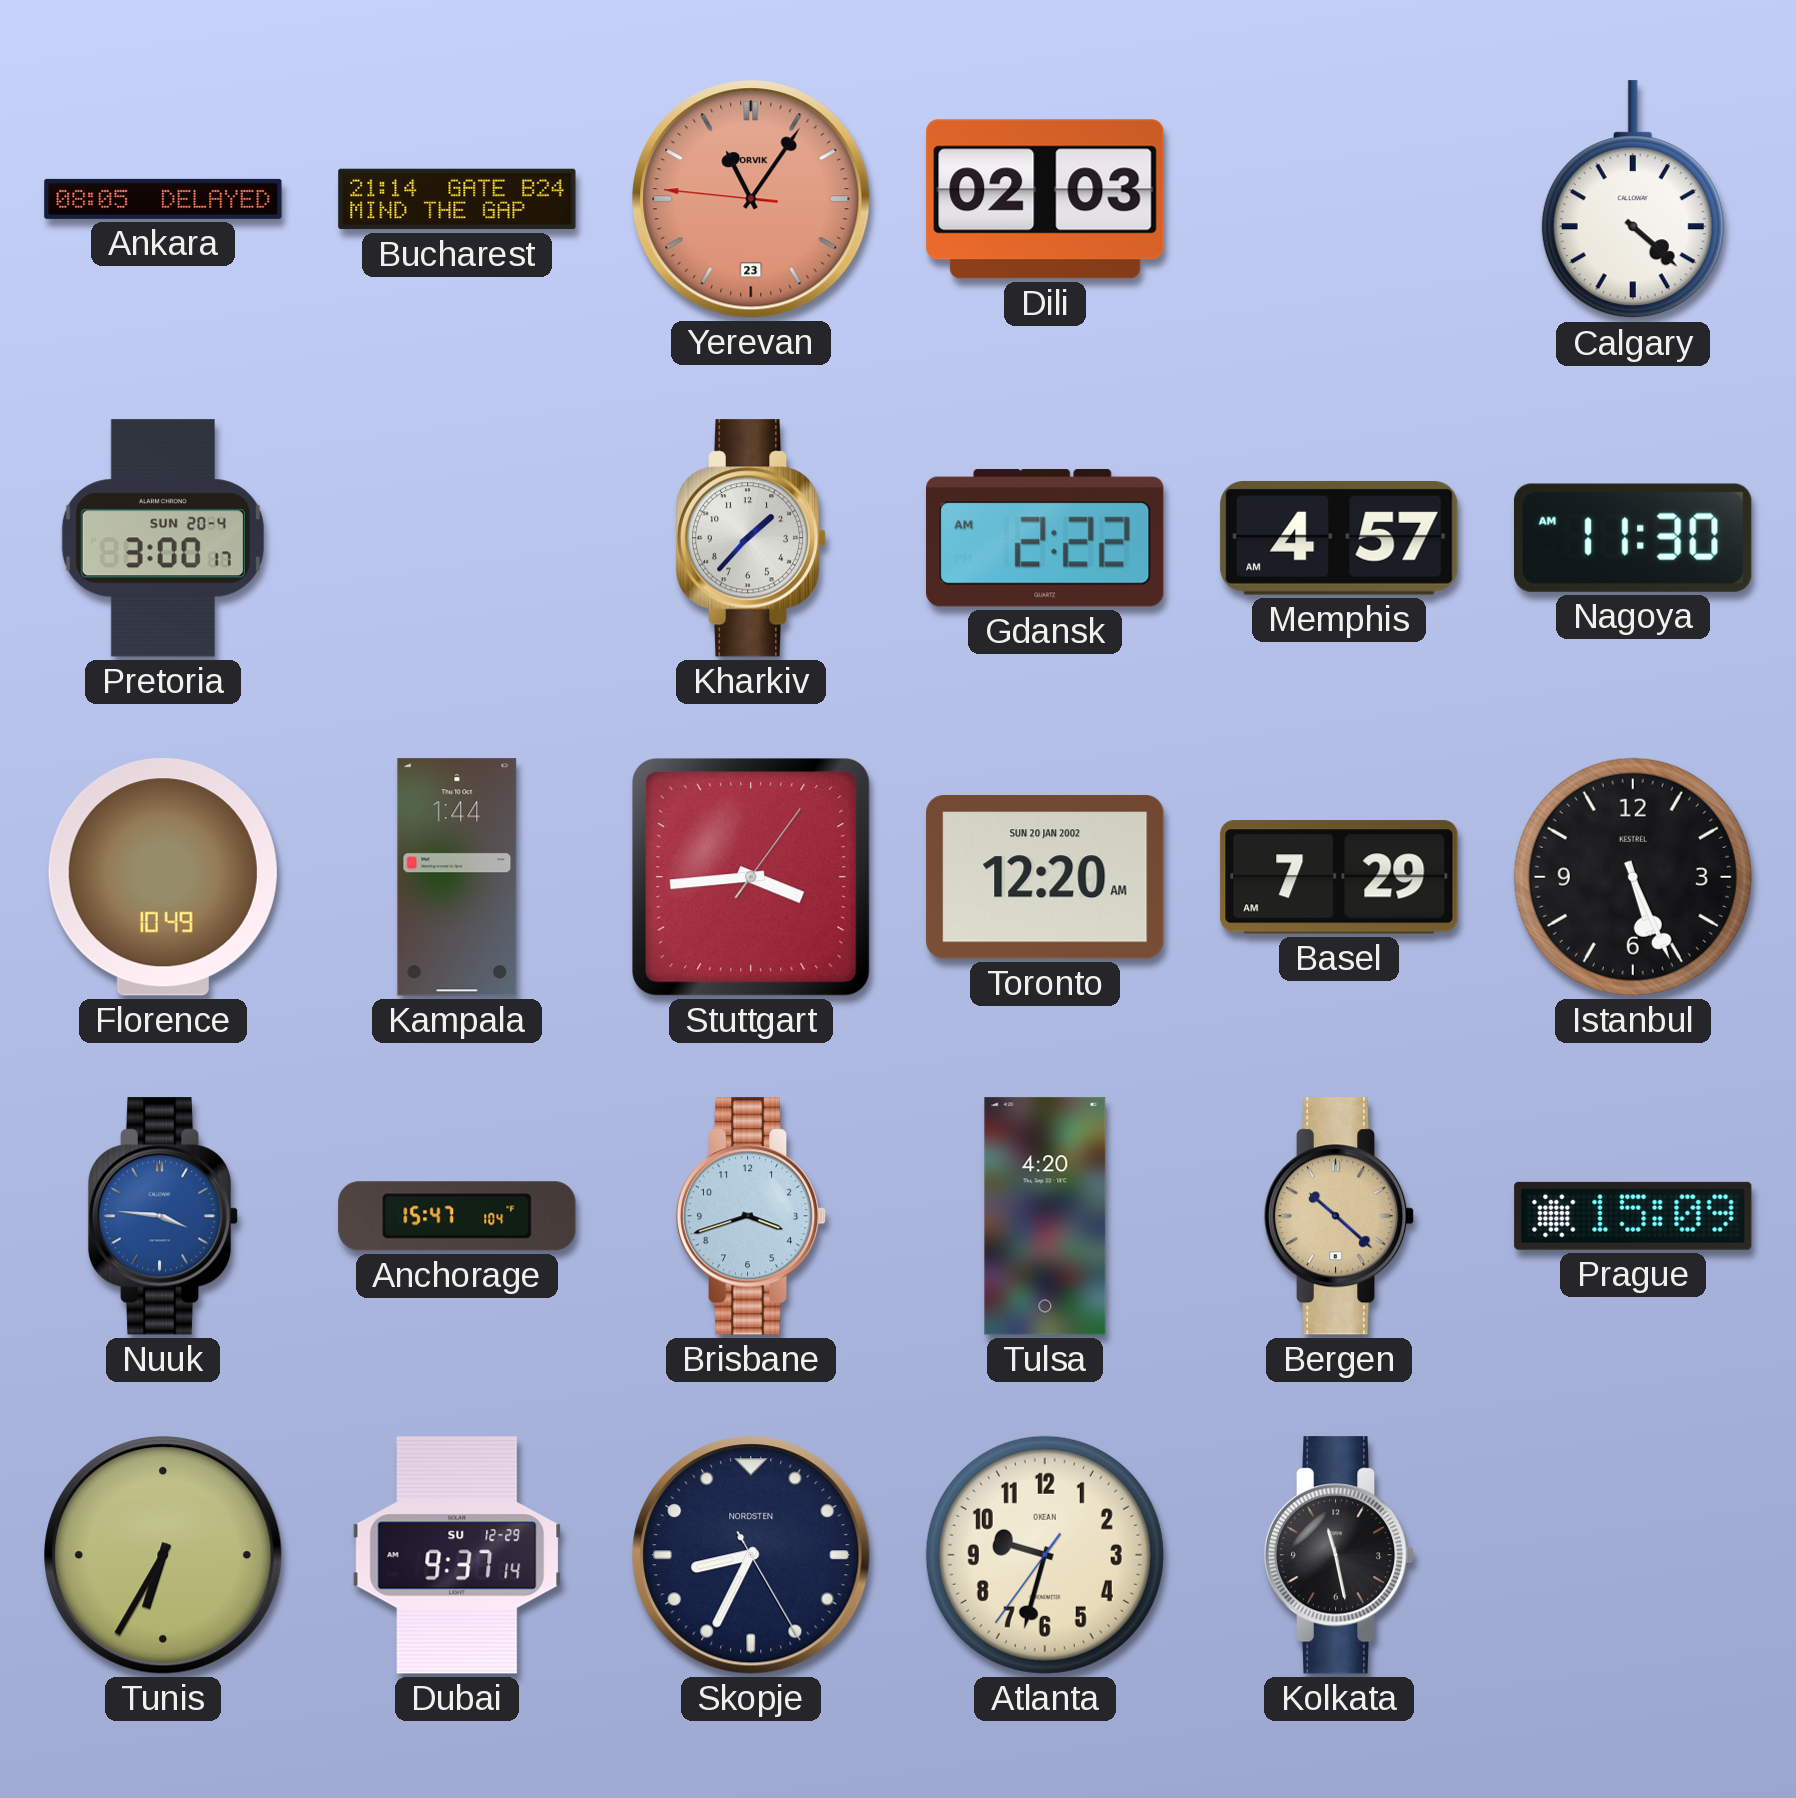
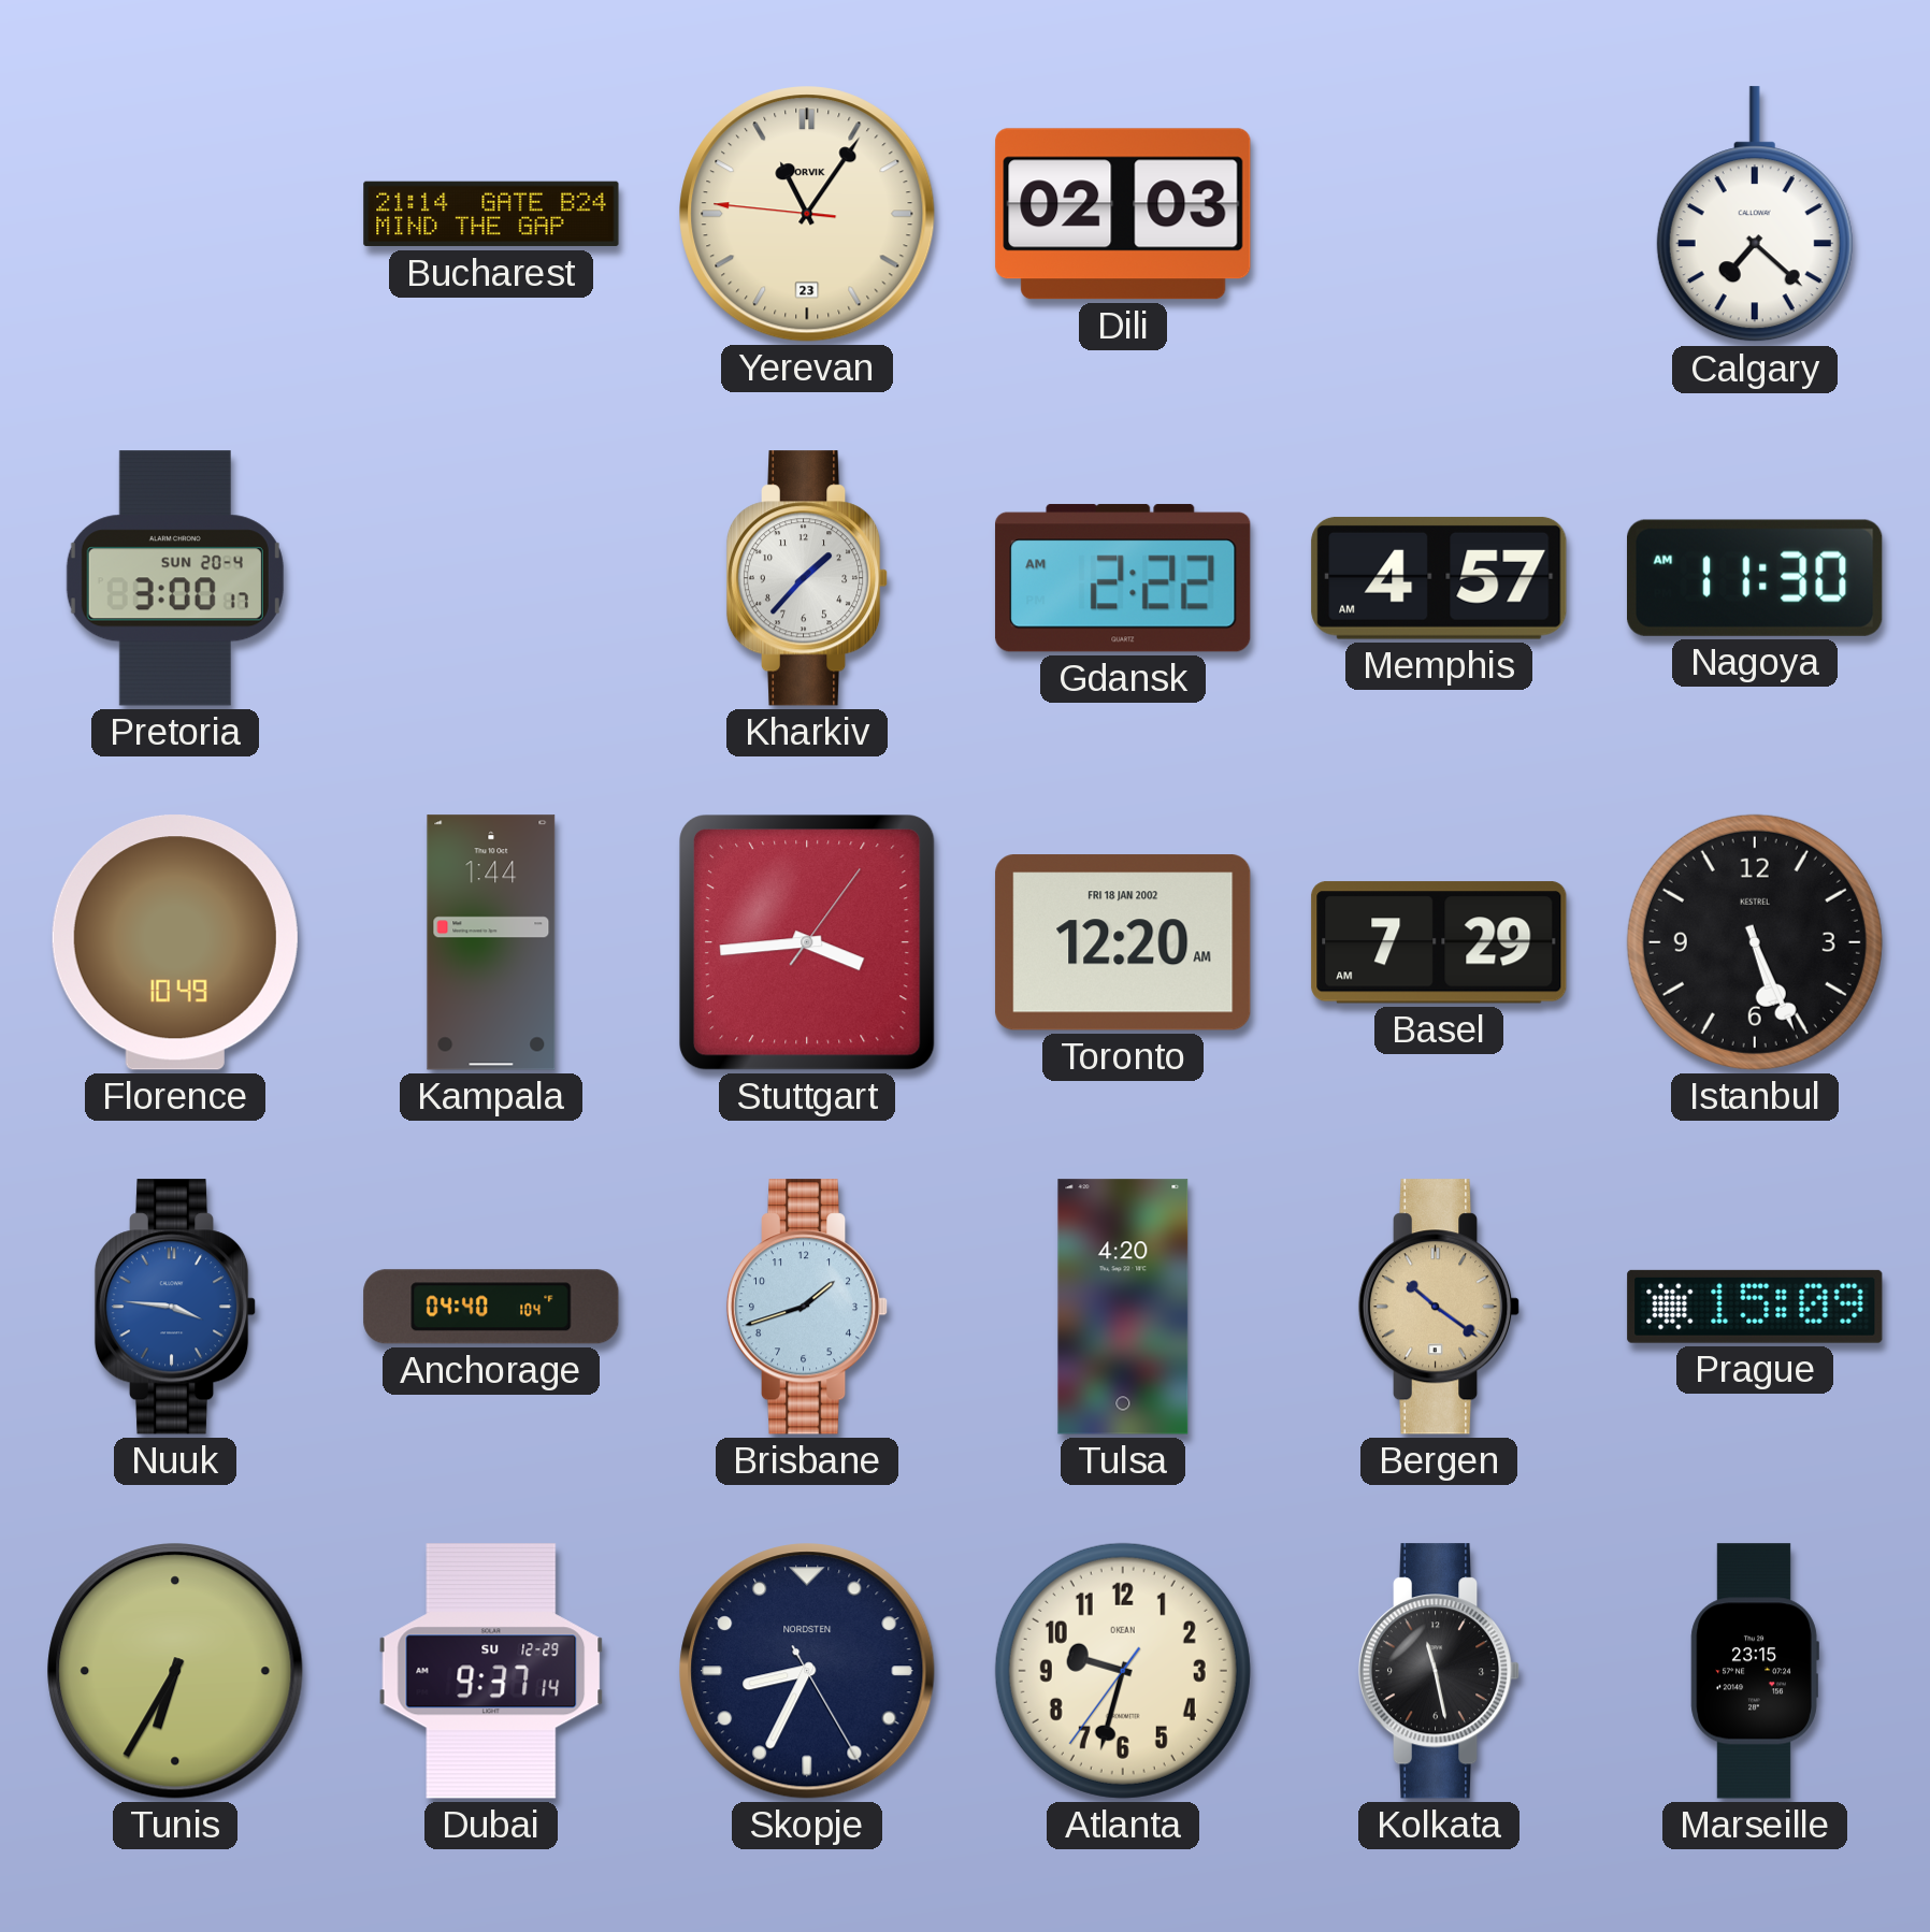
Ankara: 08:05 -> none (163, 199)
Yerevan dial: salmon -> cream (807, 214)
Calgary: 4:22 -> 7:22 (1755, 215)
Toronto date: SUN 20 JAN 2002 -> FRI 18 JAN 2002 (1123, 942)
Anchorage: 15:47 -> 04:40 (491, 1307)
Brisbane: 3:42 -> 1:42 (807, 1307)
Bergen: 10:22 -> 10:21 (1439, 1307)
Marseille: none -> 23:15 (1755, 1671)
